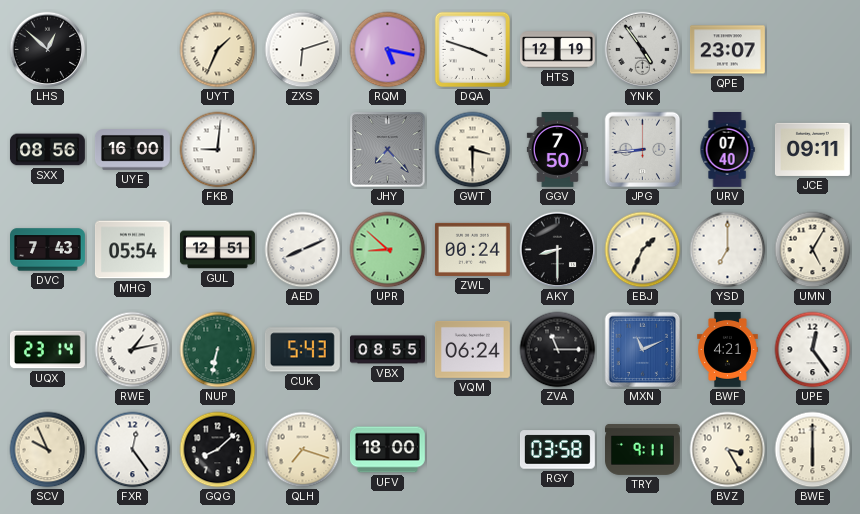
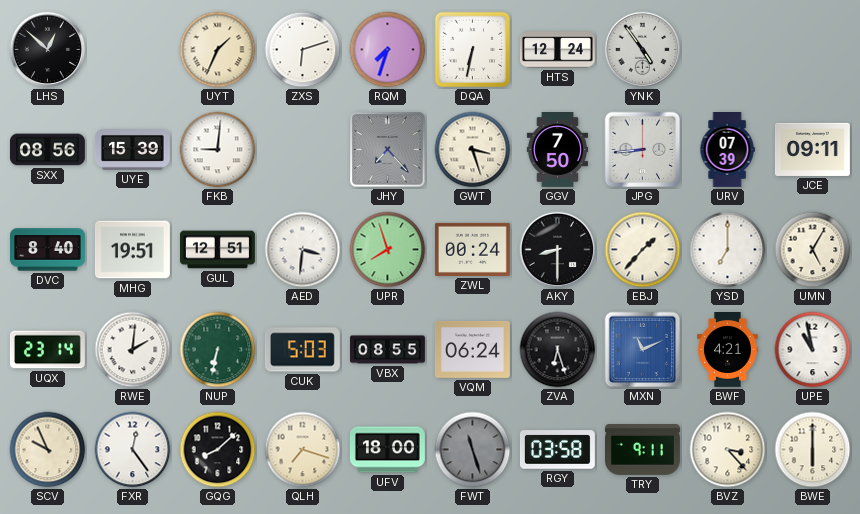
RQM: 5:17 -> 7:33 (388, 50)
DQA: 3:48 -> 6:32 (473, 50)
HTS: 12:19 -> 12:24 (558, 50)
QPE: 23:07 -> none (727, 50)
UYE: 16:00 -> 15:39 (132, 150)
GWT: 3:30 -> 3:27 (473, 150)
URV: 07:40 -> 07:39 (727, 150)
DVC: 7:43 -> 8:40 (48, 250)
MHG: 05:54 -> 19:51 (132, 250)
AED: 8:11 -> 3:31 (303, 250)
UPR: 8:52 -> 7:57 (388, 250)
EBJ: 1:34 -> 1:37 (643, 250)
RWE: 1:13 -> 2:01 (133, 350)
CUK: 5:43 -> 5:03 (302, 350)
ZVA: 11:15 -> 6:27 (558, 350)
UPE: 12:24 -> 10:58 (813, 350)
FWT: none -> 11:27 (473, 450)
BVZ: 3:25 -> 3:23 (728, 450)
